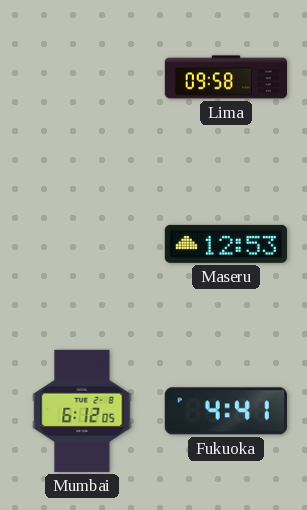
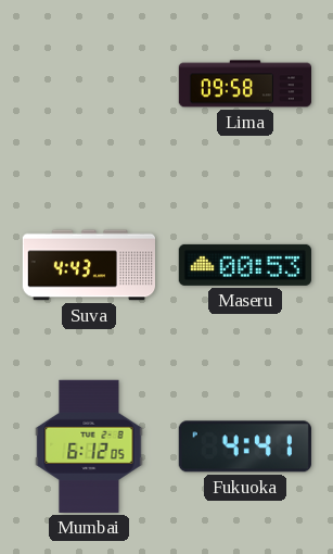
Suva: none -> 4:43 (88, 265)
Maseru: 12:53 -> 00:53 (245, 265)
